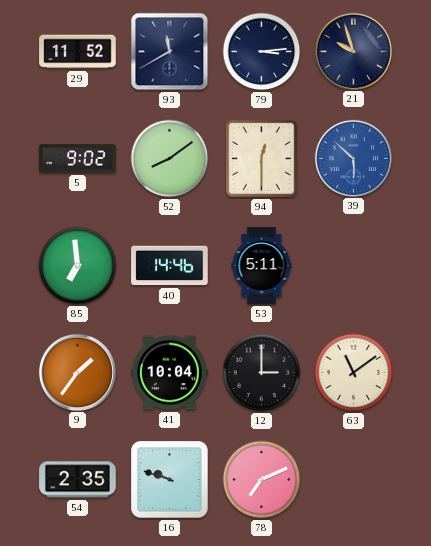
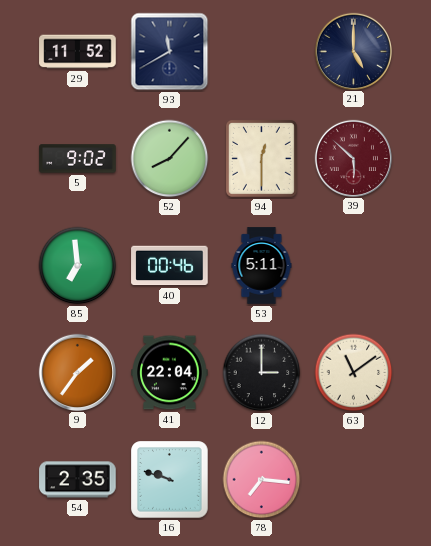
79: 3:14 -> none (262, 52)
21: 9:57 -> 5:00 (353, 51)
52: 8:09 -> 8:07 (170, 159)
39 dial: blue -> burgundy (353, 158)
40: 14:46 -> 00:46 (170, 266)
41: 10:04 -> 22:04 (170, 373)
78: 7:11 -> 7:16 (262, 480)
